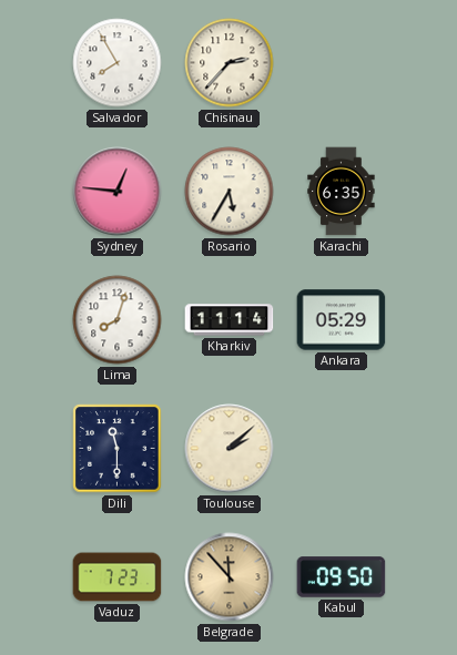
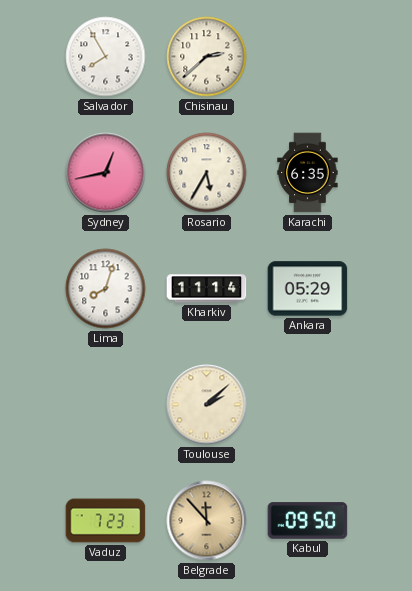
Chisinau: 2:37 -> 2:38 (207, 57)
Sydney: 12:46 -> 12:43 (106, 173)
Dili: 11:30 -> none (118, 449)
